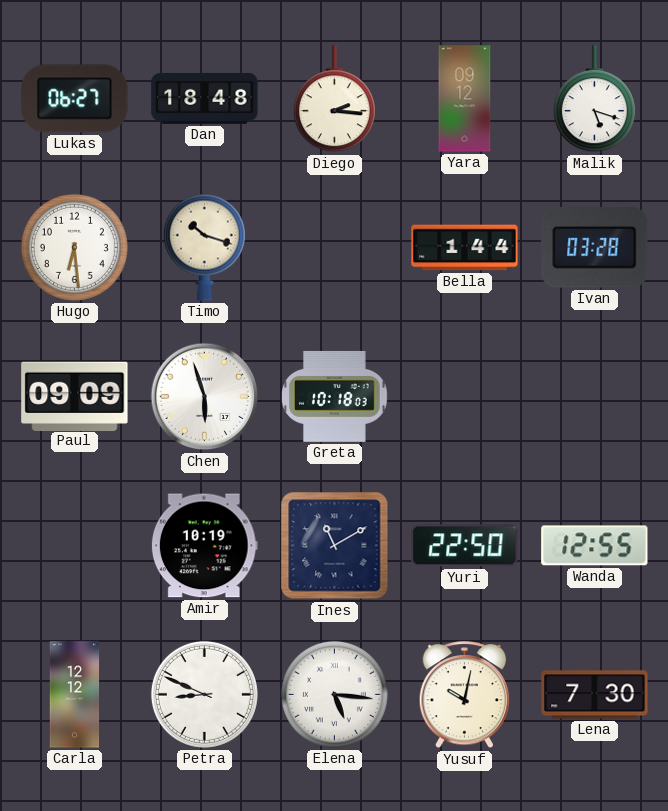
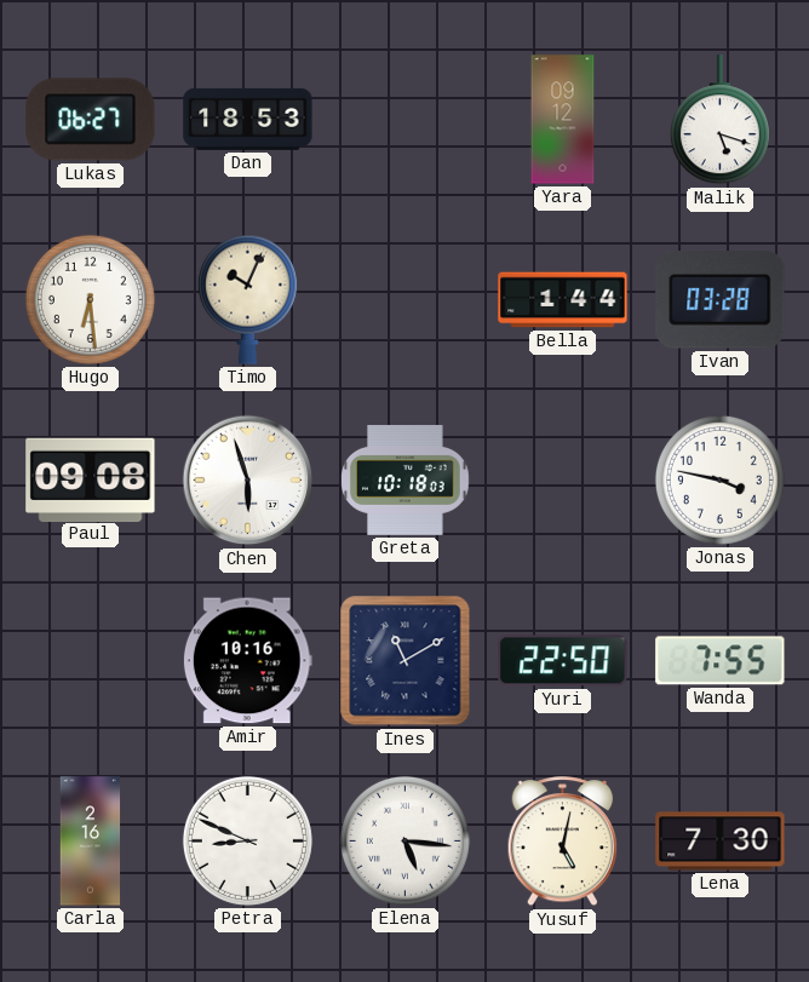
Dan: 18:48 -> 18:53 (248, 119)
Diego: 2:16 -> none (334, 99)
Timo: 10:18 -> 10:04 (247, 299)
Paul: 09:09 -> 09:08 (91, 479)
Jonas: none -> 3:47 (719, 479)
Amir: 10:19 -> 10:16 (247, 661)
Wanda: 12:55 -> 7:55 (721, 661)
Carla: 12:12 -> 2:16 (91, 842)
Yusuf: 10:02 -> 5:02 (563, 842)
